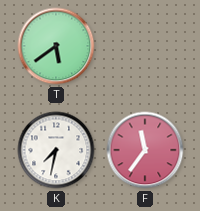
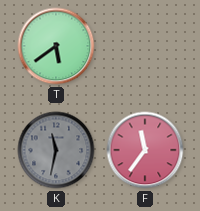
K: 7:32 -> 11:32 (56, 150)
K dial: white -> grey (56, 150)
